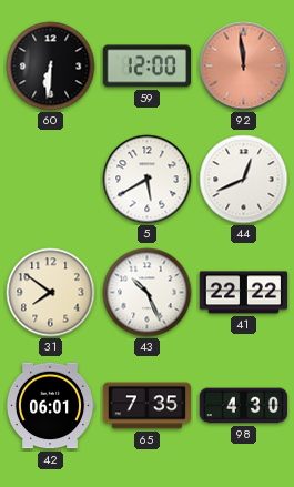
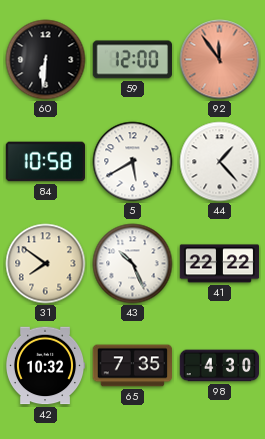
92: 11:59 -> 11:54 (220, 60)
84: none -> 10:58 (46, 162)
44: 12:41 -> 1:23 (220, 162)
42: 06:01 -> 10:32 (45, 366)
